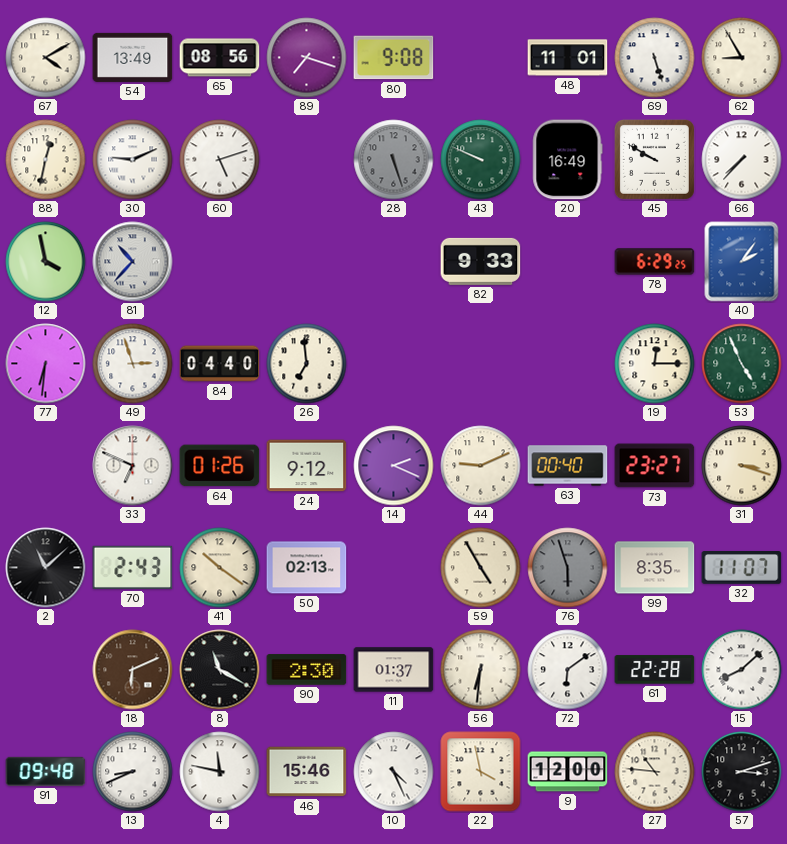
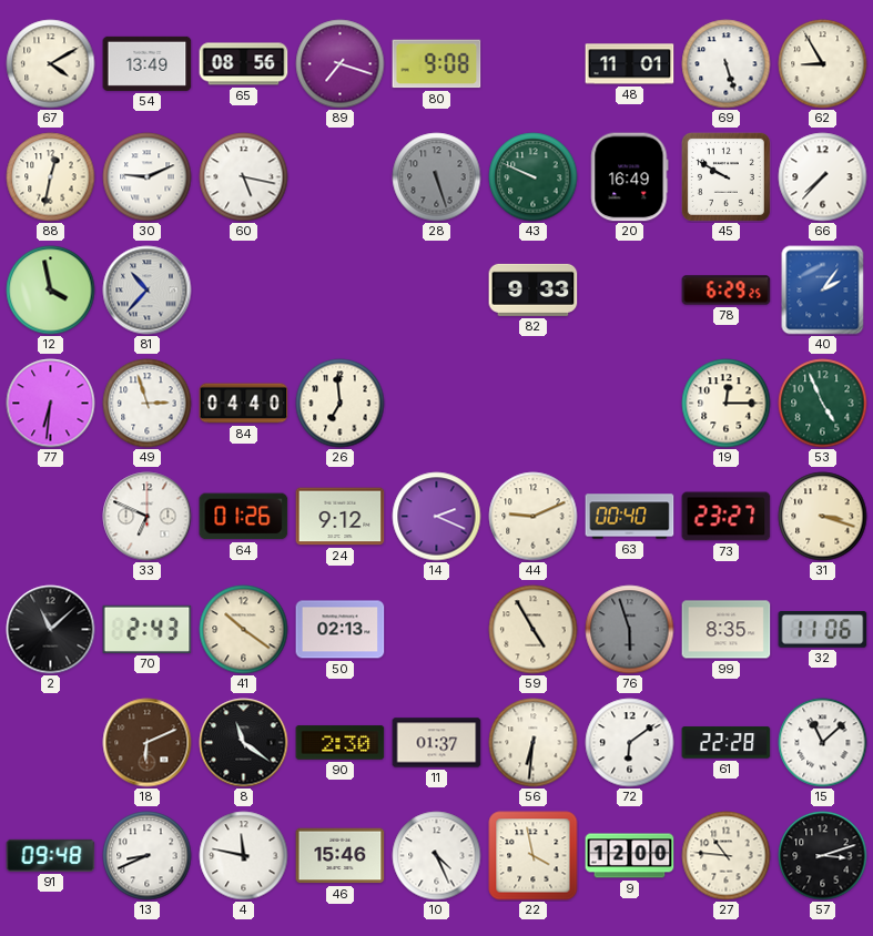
60: 5:12 -> 5:17 (244, 177)
32: 11:07 -> 11:06 (823, 630)
8: 11:20 -> 11:21 (244, 743)
15: 8:08 -> 11:08 (823, 743)
